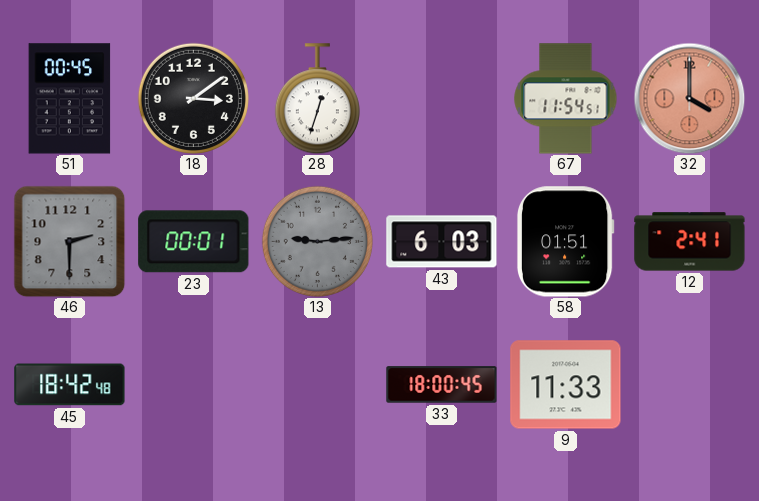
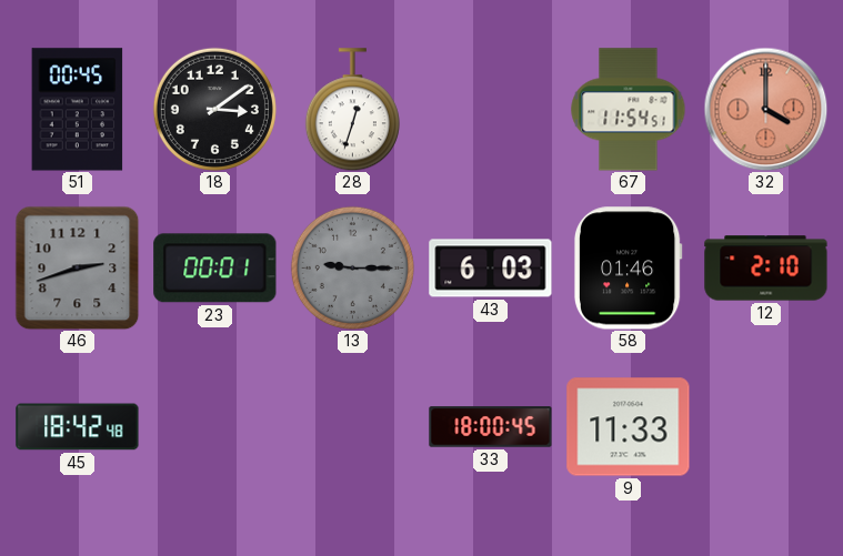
46: 2:30 -> 2:42 (77, 267)
13: 9:14 -> 9:15 (352, 267)
58: 01:51 -> 01:46 (628, 269)
12: 2:41 -> 2:10 (766, 269)
